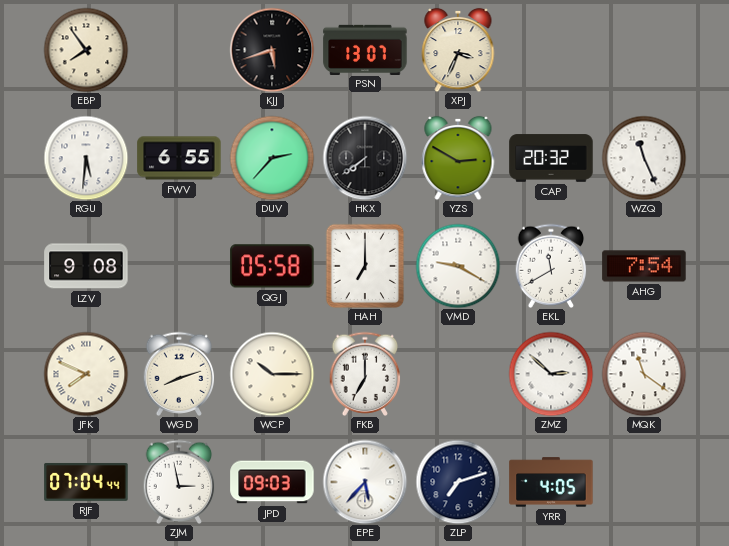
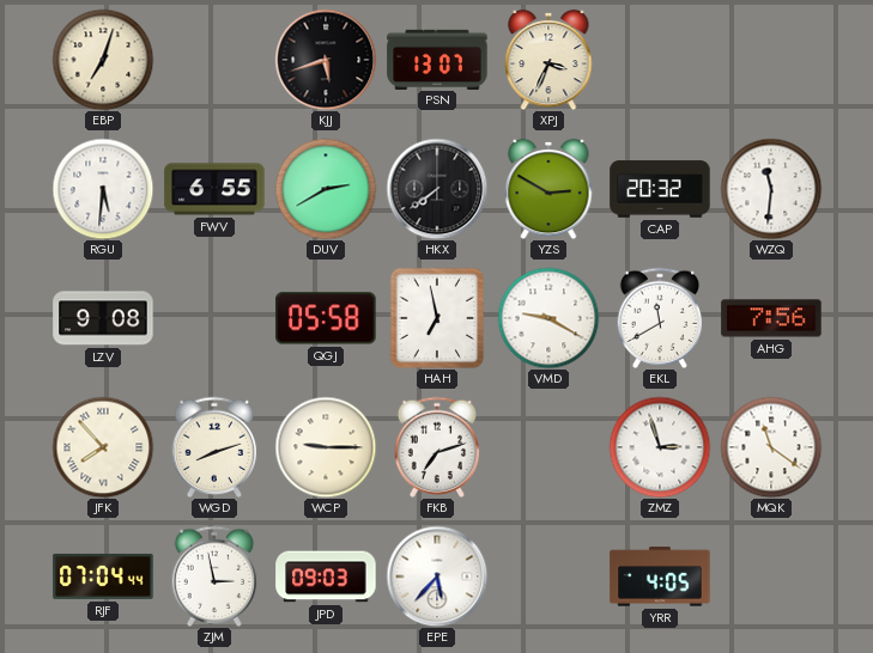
EBP: 7:54 -> 7:03 (103, 60)
DUV: 2:37 -> 2:40 (326, 189)
WZQ: 11:26 -> 11:31 (771, 189)
HAH: 7:00 -> 6:58 (437, 318)
AHG: 7:54 -> 7:56 (771, 318)
JFK: 7:49 -> 7:53 (103, 447)
WCP: 10:15 -> 9:15 (326, 447)
FKB: 7:00 -> 7:12 (437, 446)
ZMZ: 2:52 -> 2:57 (660, 447)
ZLP: 7:12 -> none (458, 482)
